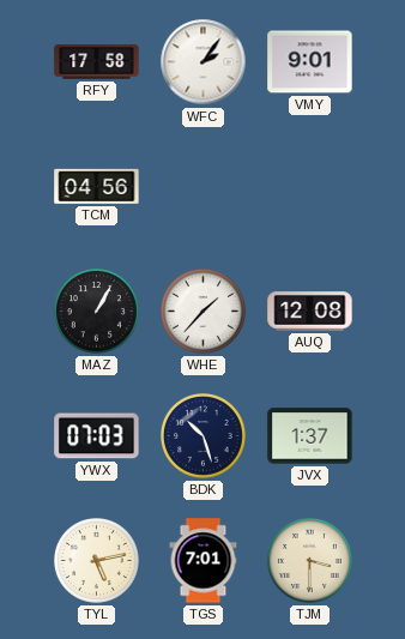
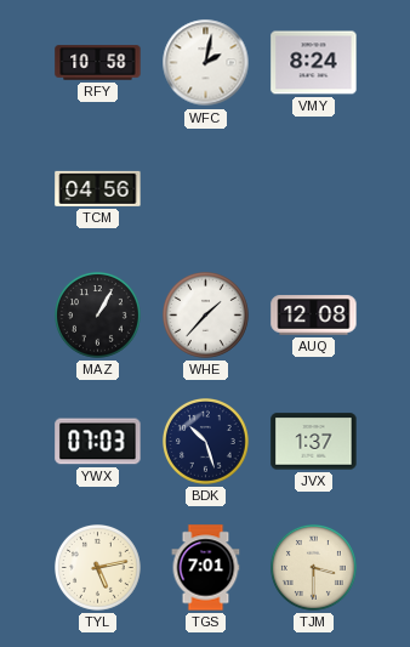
RFY: 17:58 -> 10:58 (98, 63)
WFC: 2:06 -> 2:02 (206, 63)
VMY: 9:01 -> 8:24 (314, 63)
